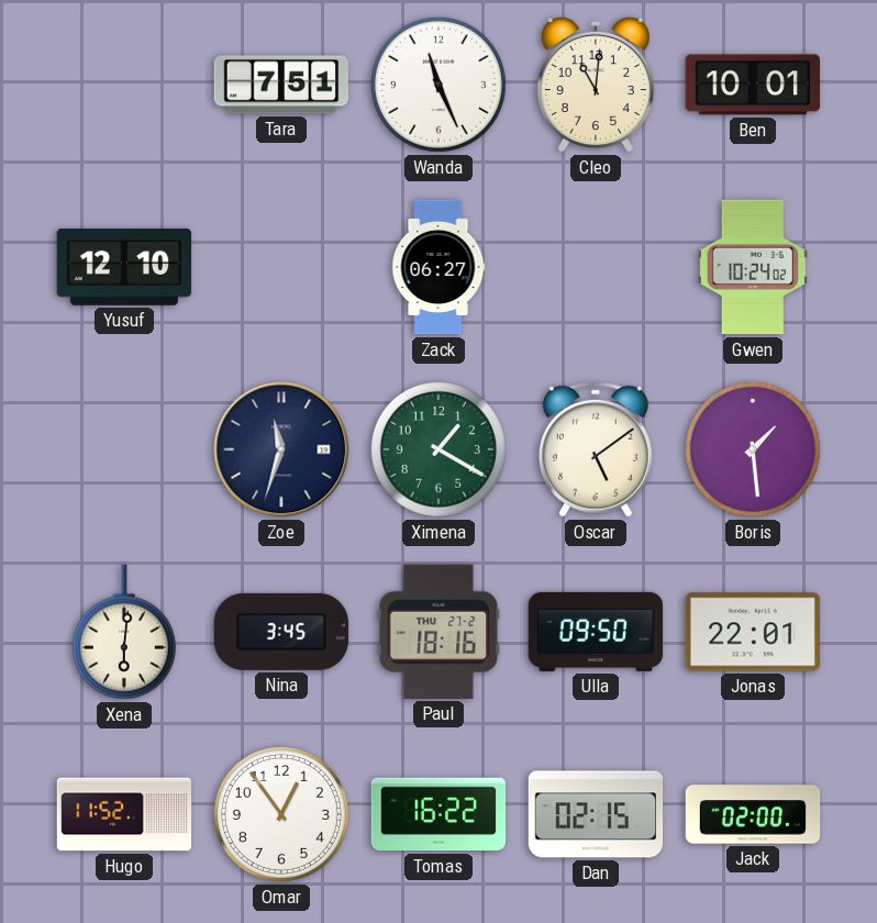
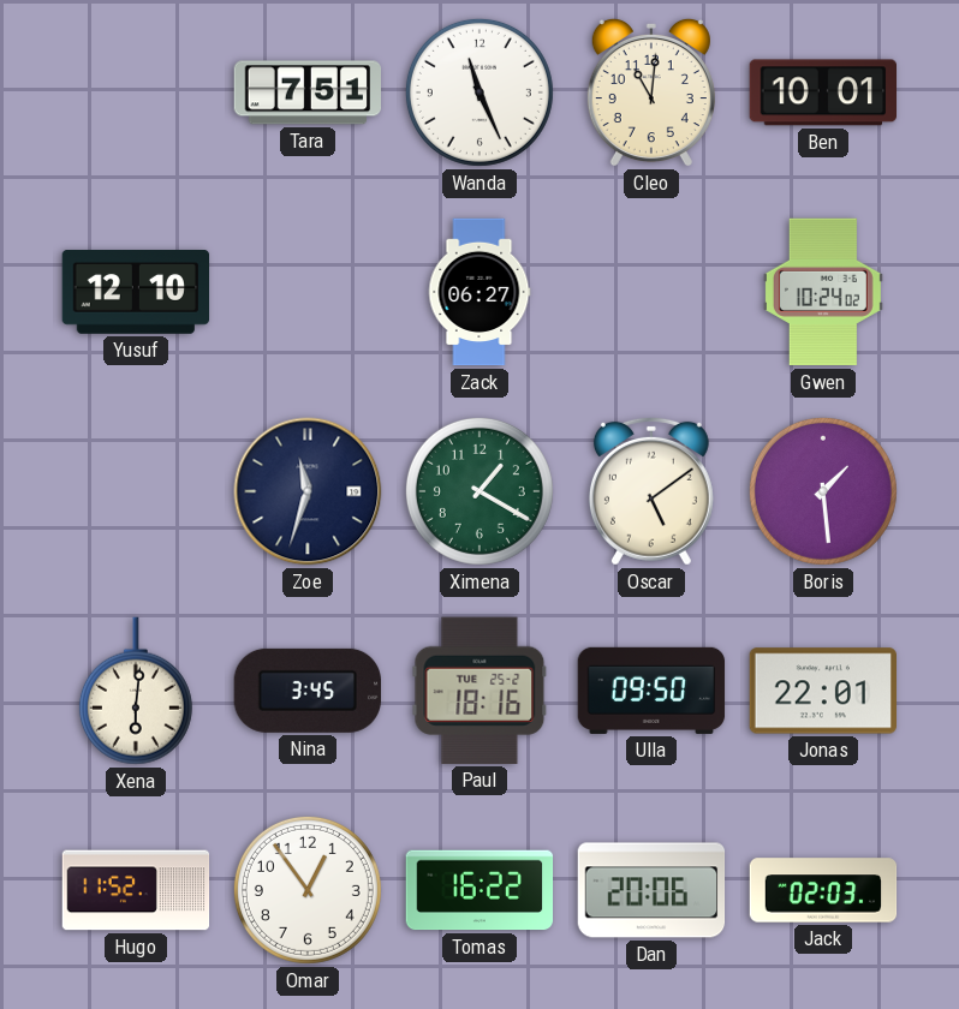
Paul date: THU 27-2 -> TUE 25-2 (479, 691)
Dan: 02:15 -> 20:06 (651, 890)
Jack: 02:00 -> 02:03 (823, 890)
